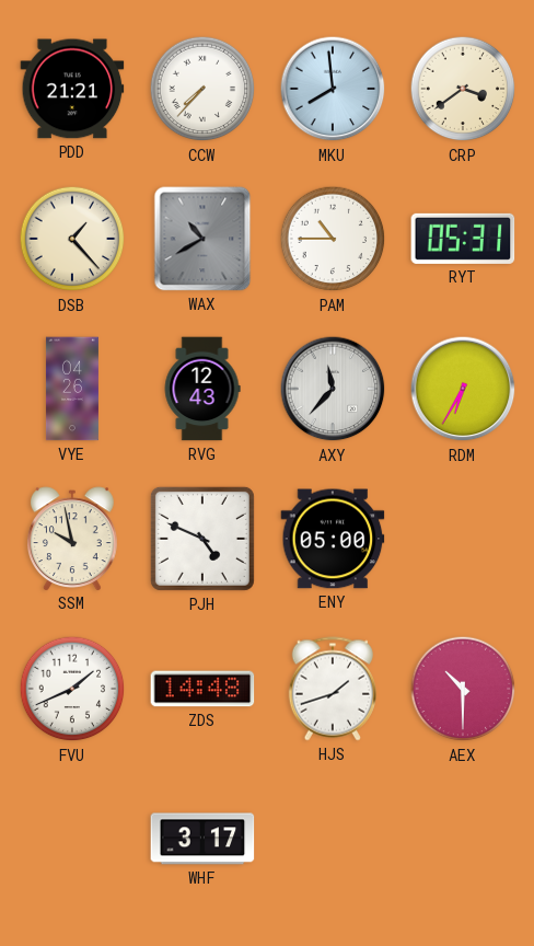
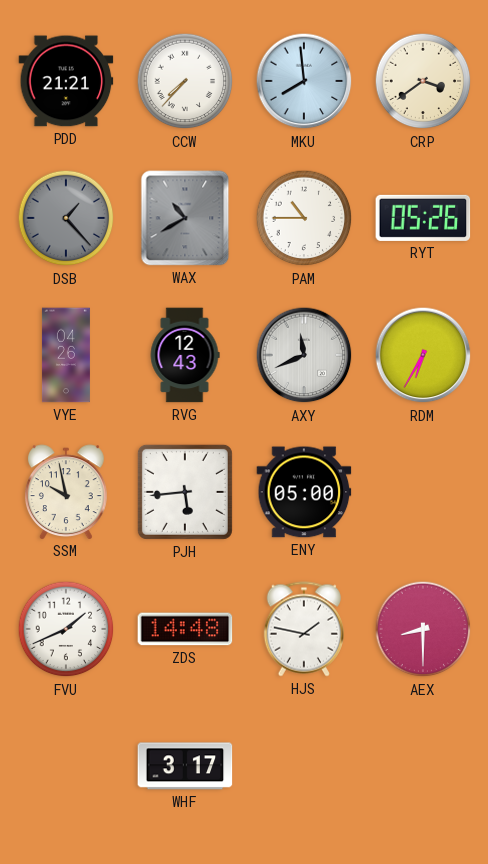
DSB dial: cream -> grey (66, 218)
RYT: 05:31 -> 05:26 (423, 218)
AXY: 11:37 -> 11:41 (304, 355)
PJH: 4:49 -> 5:44 (185, 492)
HJS: 1:42 -> 1:47 (303, 629)
AEX: 10:30 -> 8:30 (423, 629)
